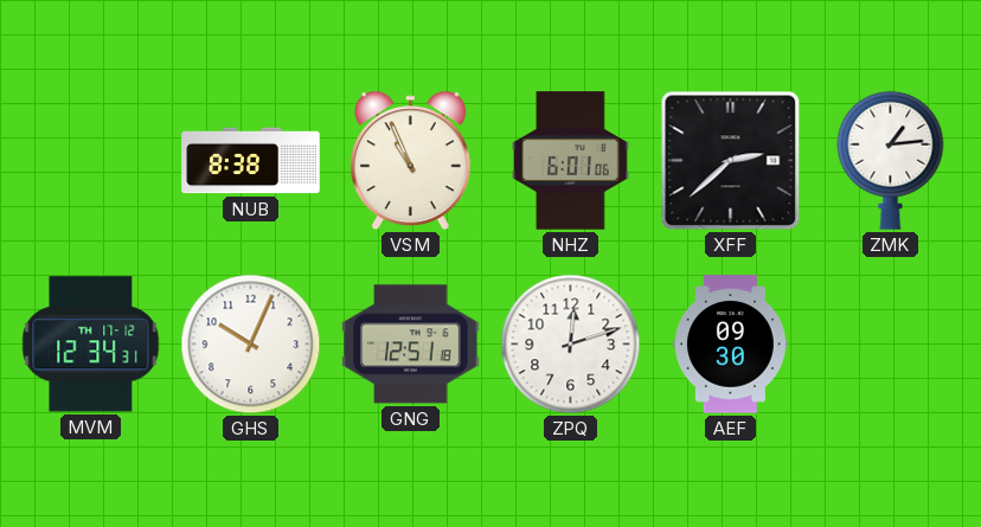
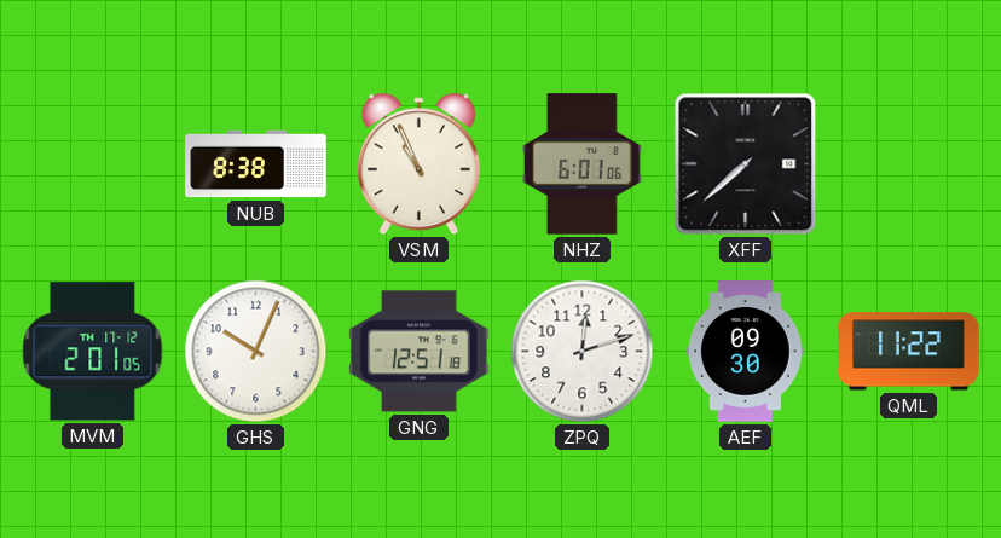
XFF: 2:38 -> 7:38 (746, 164)
ZMK: 1:14 -> none (891, 160)
MVM: 12:34 -> 2:01 (93, 352)
QML: none -> 11:22 (909, 352)
